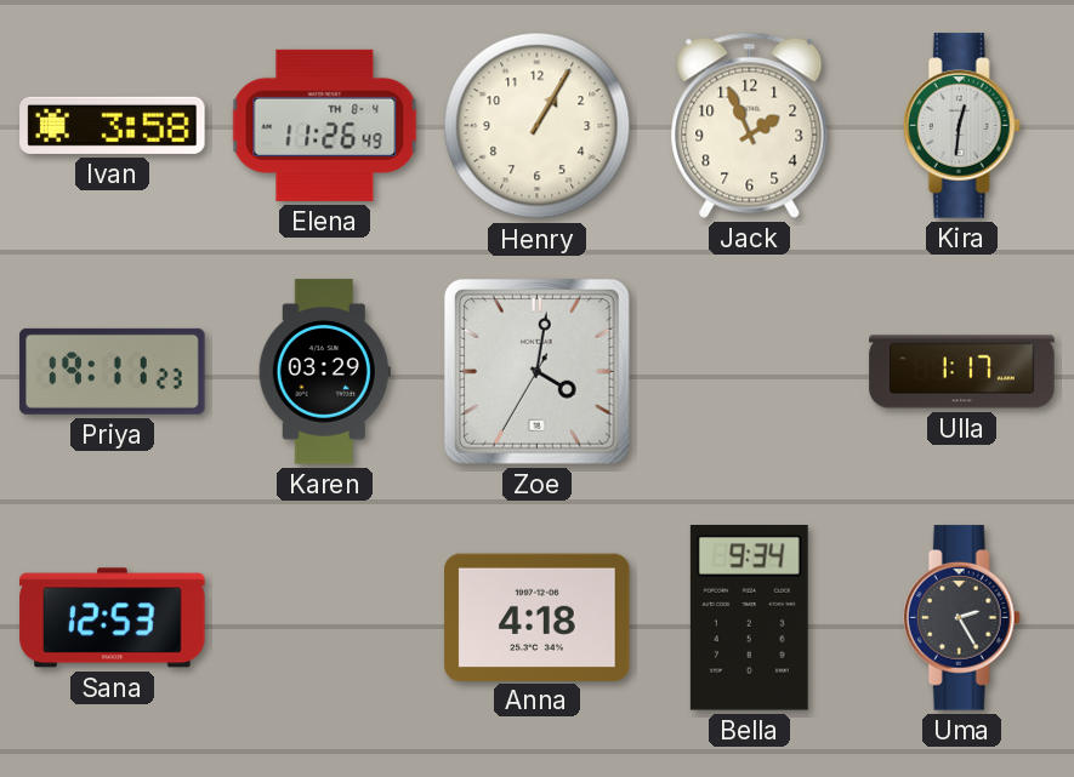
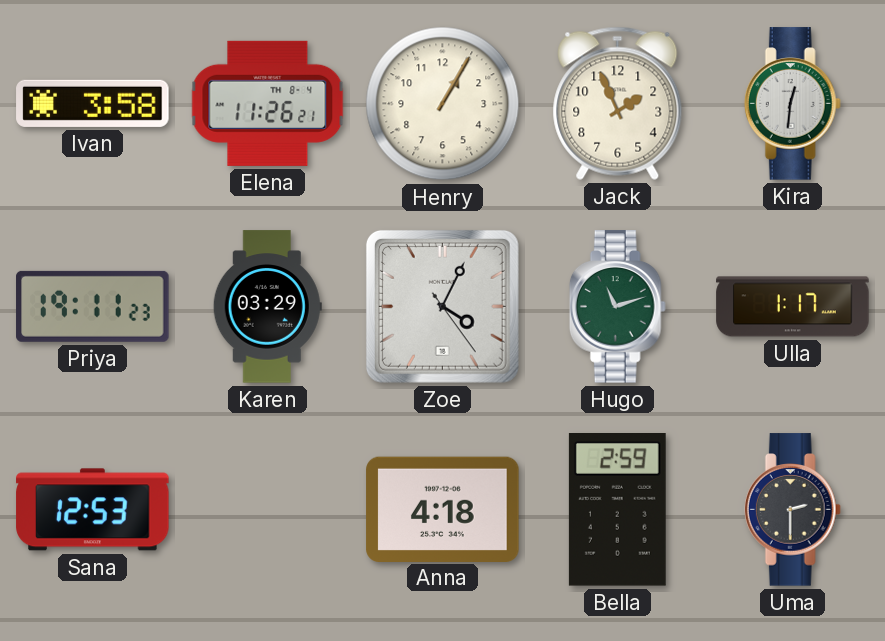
Elena: 11:26:49 -> 11:26:21 (268, 103)
Zoe: 4:01 -> 4:04 (442, 306)
Hugo: none -> 11:12 (617, 307)
Bella: 9:34 -> 2:59 (617, 510)
Uma: 2:25 -> 2:30 (792, 510)
